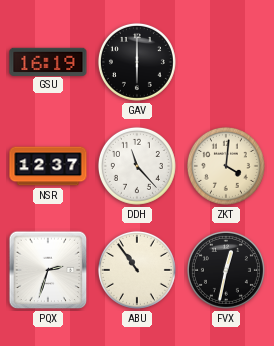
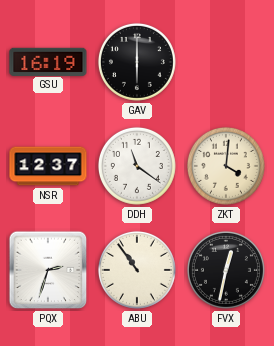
DDH: 11:23 -> 11:21 (137, 166)
